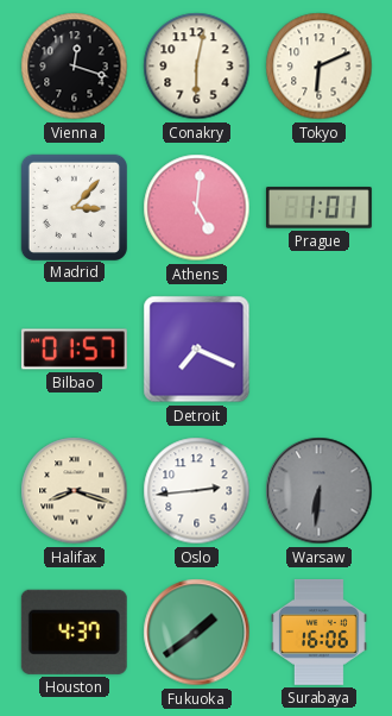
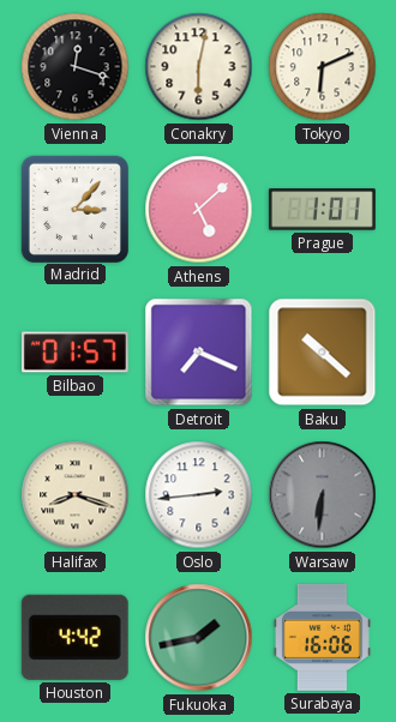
Athens: 5:01 -> 5:08 (199, 210)
Baku: none -> 10:22 (323, 353)
Houston: 4:37 -> 4:42 (74, 637)
Fukuoka: 1:39 -> 1:43 (199, 638)
